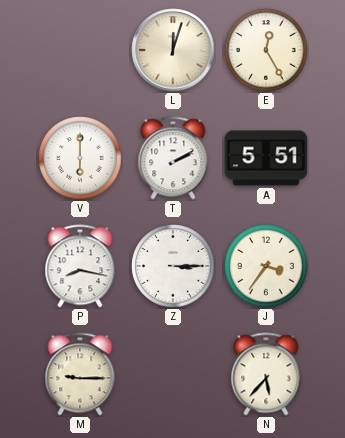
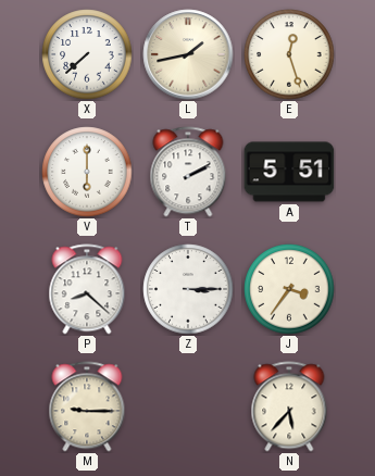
X: none -> 7:38 (87, 54)
L: 12:03 -> 1:43 (188, 54)
E: 12:25 -> 12:27 (289, 54)
P: 8:17 -> 8:22 (87, 289)
